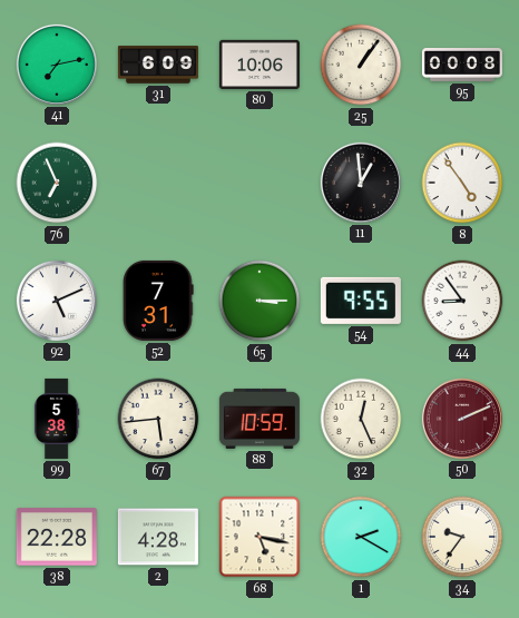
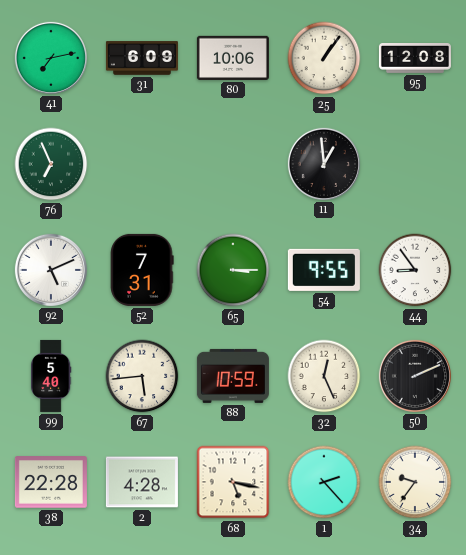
95: 00:08 -> 12:08 (415, 59)
8: 4:54 -> none (462, 183)
99: 5:38 -> 5:40 (51, 376)
50 dial: burgundy -> black (415, 376)
1: 2:20 -> 2:23 (324, 482)
